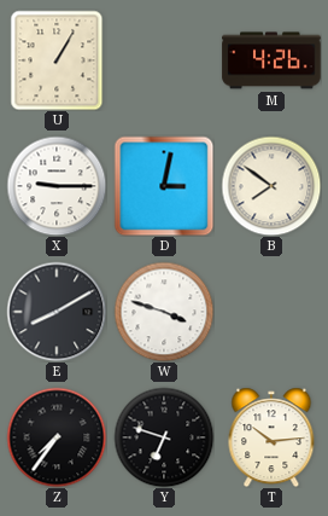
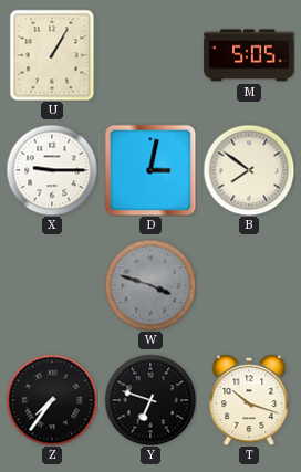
M: 4:26 -> 5:05 (249, 55)
E: 8:10 -> none (57, 312)
W dial: white -> grey (150, 285)
T: 10:14 -> 10:18 (249, 400)
